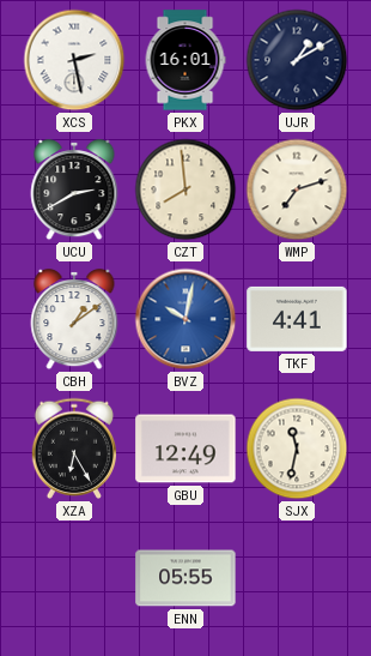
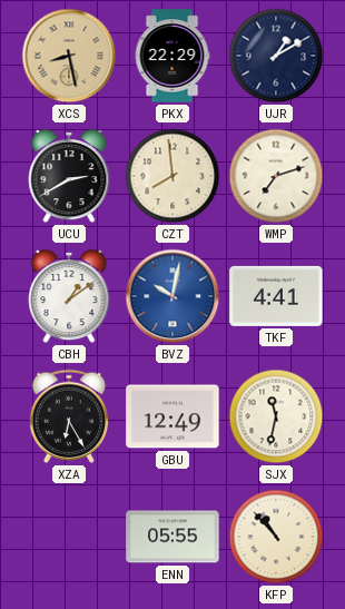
XCS: 2:28 -> 8:28 (69, 56)
XCS dial: white -> champagne (69, 56)
PKX: 16:01 -> 22:29 (172, 56)
KFP: none -> 10:53 (276, 537)
